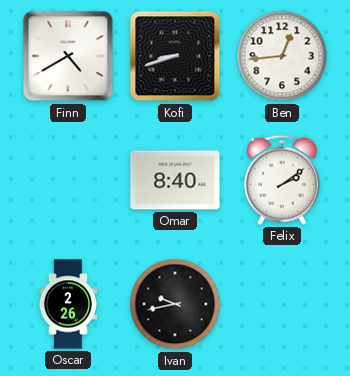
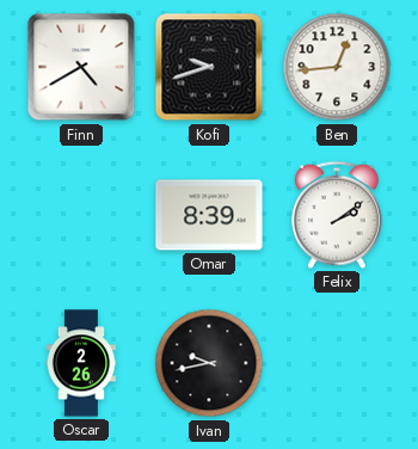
Kofi: 8:42 -> 9:42 (209, 67)
Omar: 8:40 -> 8:39 (209, 215)
